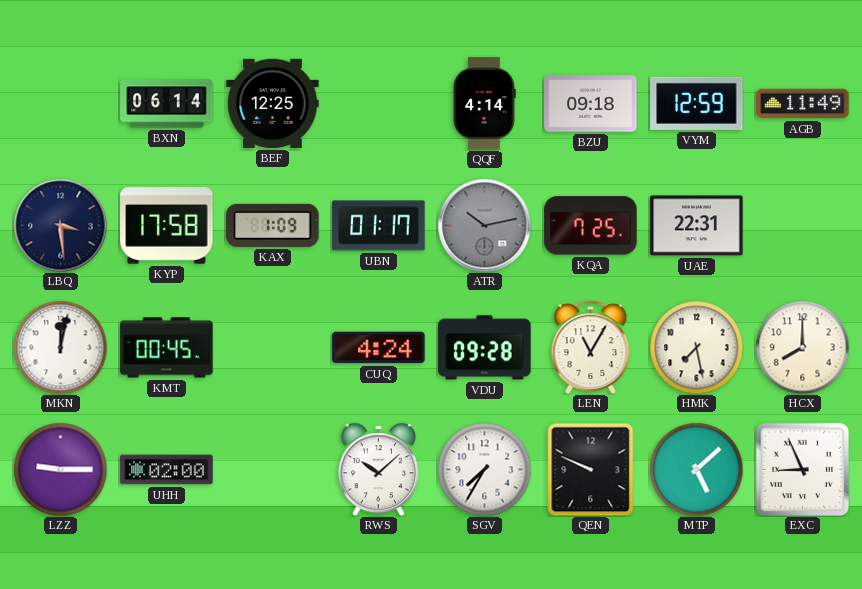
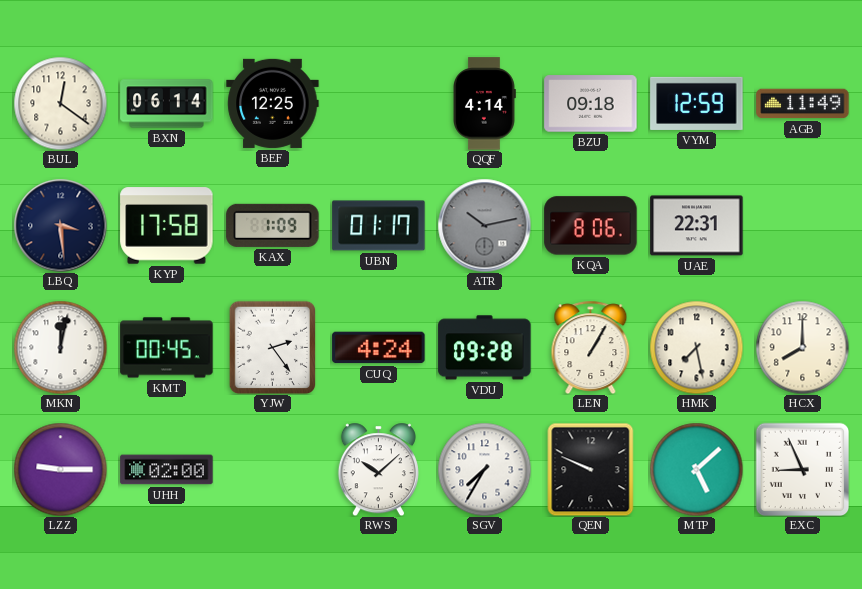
BUL: none -> 12:21 (60, 103)
KQA: 7:25 -> 8:06 (591, 226)
YJW: none -> 2:24 (273, 347)
LEN: 11:05 -> 1:05 (591, 347)
